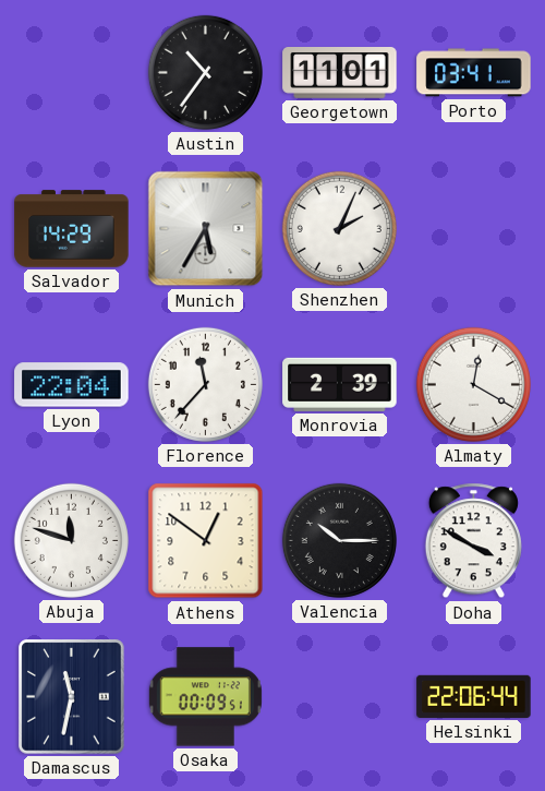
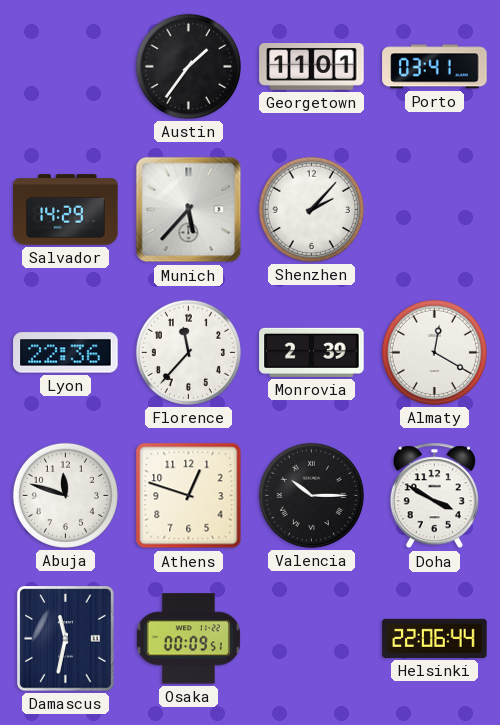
Austin: 10:36 -> 1:36 (188, 66)
Munich: 5:35 -> 5:37 (189, 210)
Shenzhen: 2:04 -> 2:07 (311, 209)
Lyon: 22:04 -> 22:36 (66, 353)
Athens: 12:51 -> 12:48 (189, 496)
